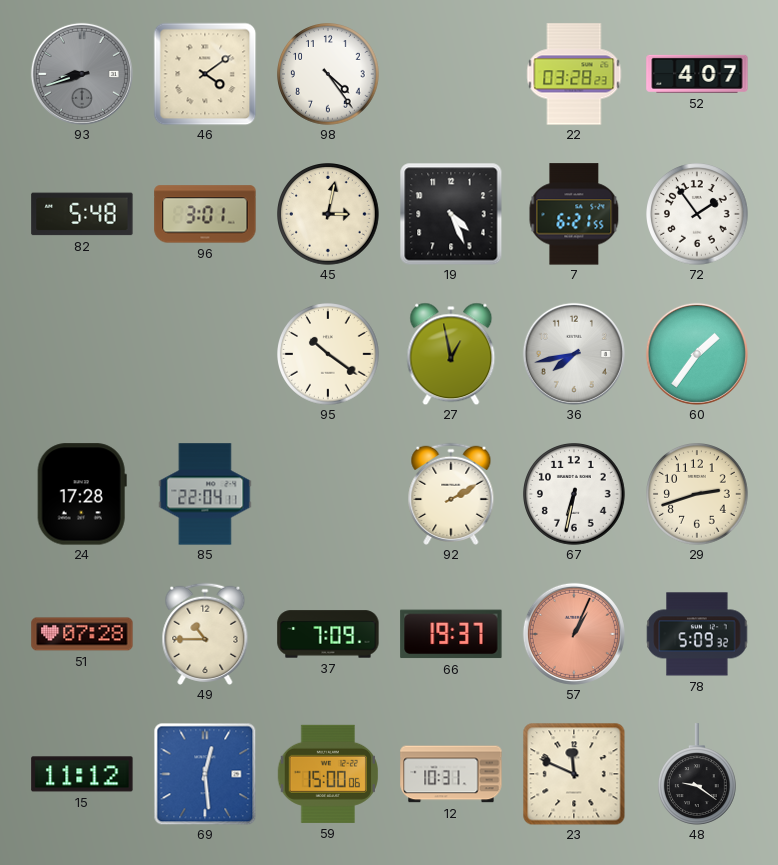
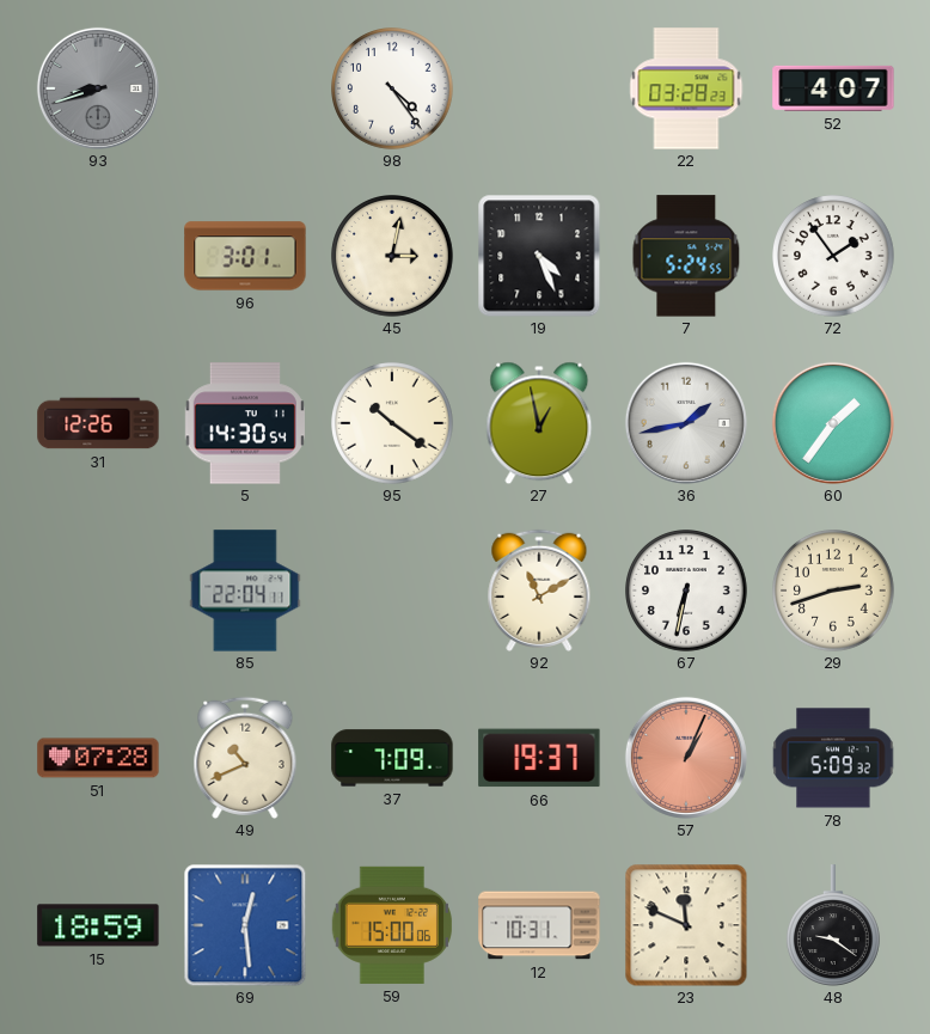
46: 4:09 -> none (205, 74)
82: 5:48 -> none (82, 214)
7: 6:21 -> 5:24 (686, 256)
31: none -> 12:26 (98, 423)
5: none -> 14:30 (245, 423)
36: 7:43 -> 1:43 (686, 423)
24: 17:28 -> none (82, 494)
92: 2:10 -> 11:10 (539, 591)
49: 10:45 -> 10:41 (245, 758)
15: 11:12 -> 18:59 (98, 925)
